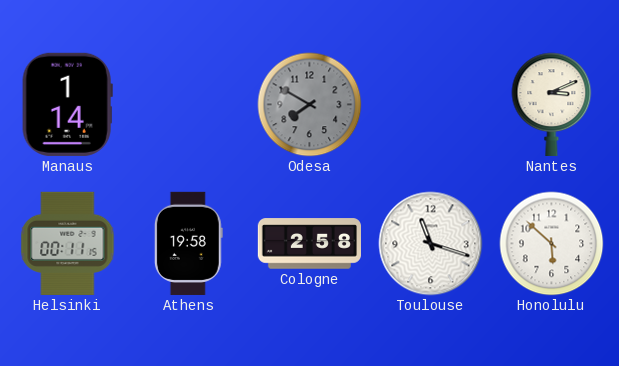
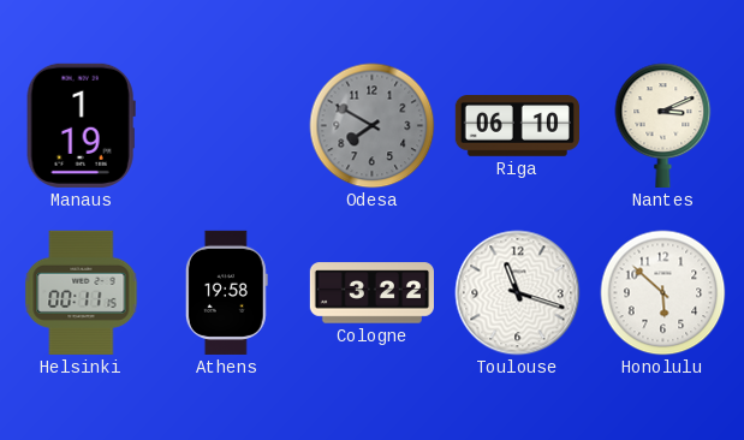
Manaus: 1:14 -> 1:19 (81, 125)
Riga: none -> 06:10 (517, 126)
Cologne: 2:58 -> 3:22 (371, 293)
